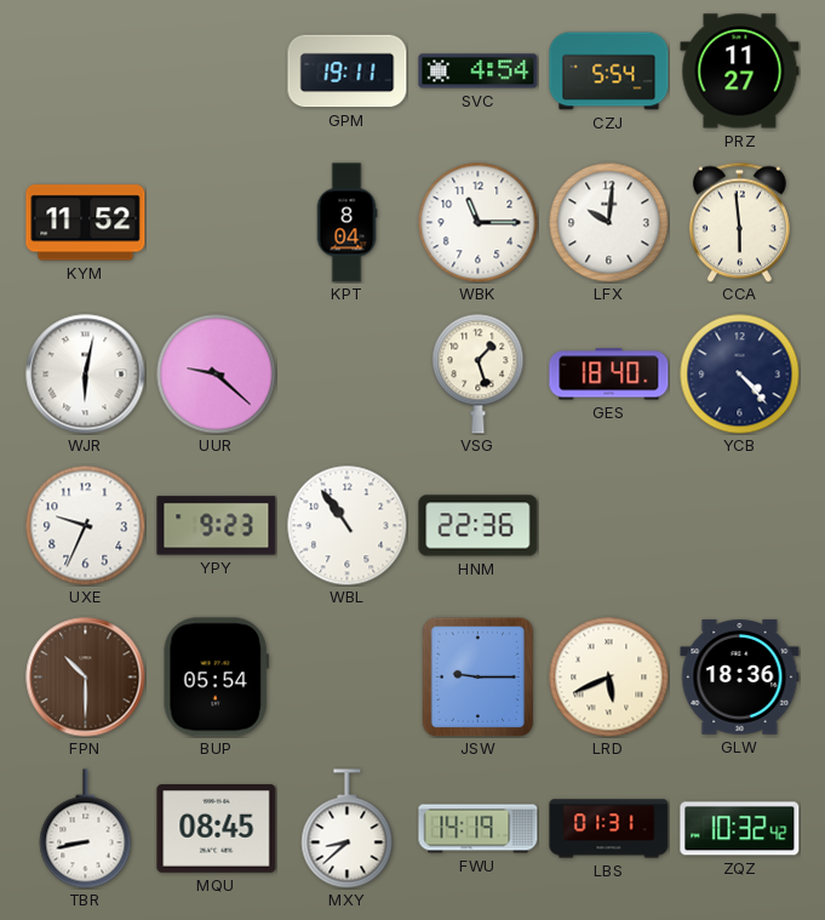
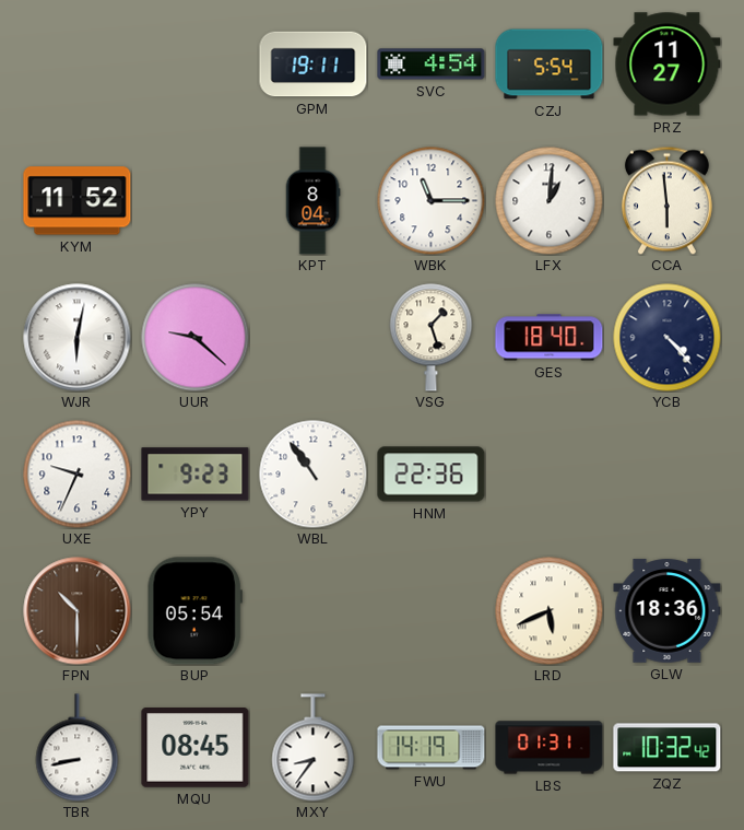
LFX: 10:01 -> 1:01 (550, 201)
JSW: 9:15 -> none (479, 676)
MXY: 8:38 -> 8:36 (314, 748)
